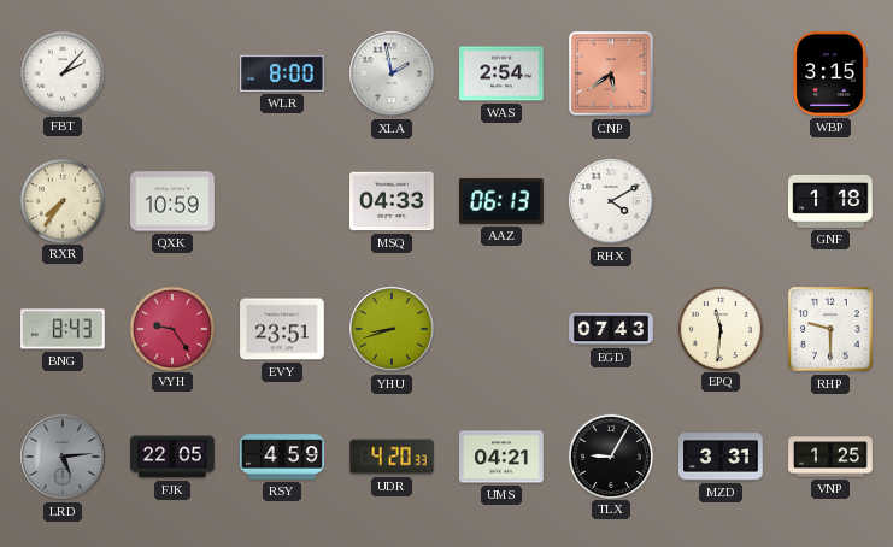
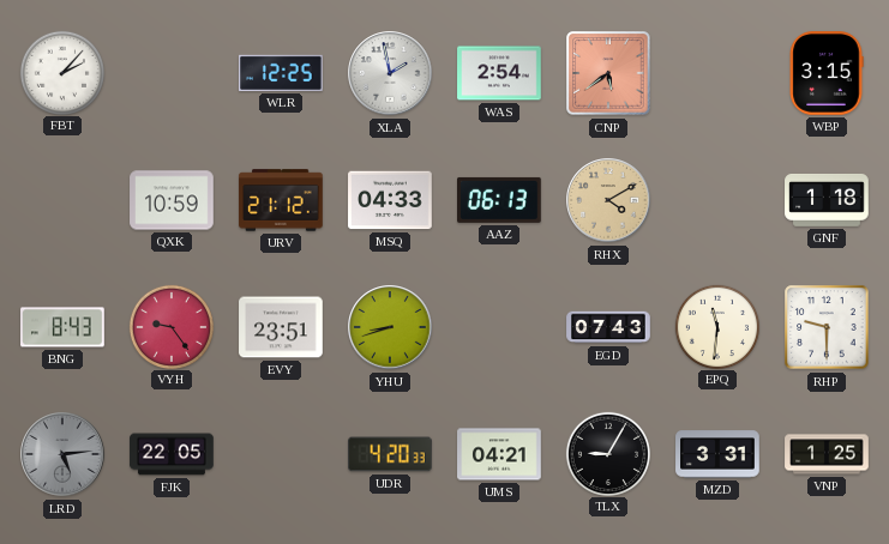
WLR: 8:00 -> 12:25 (282, 73)
RXR: 7:36 -> none (61, 200)
URV: none -> 21:12 (281, 200)
RHX dial: white -> champagne (608, 200)
RSY: 4:59 -> none (282, 457)
